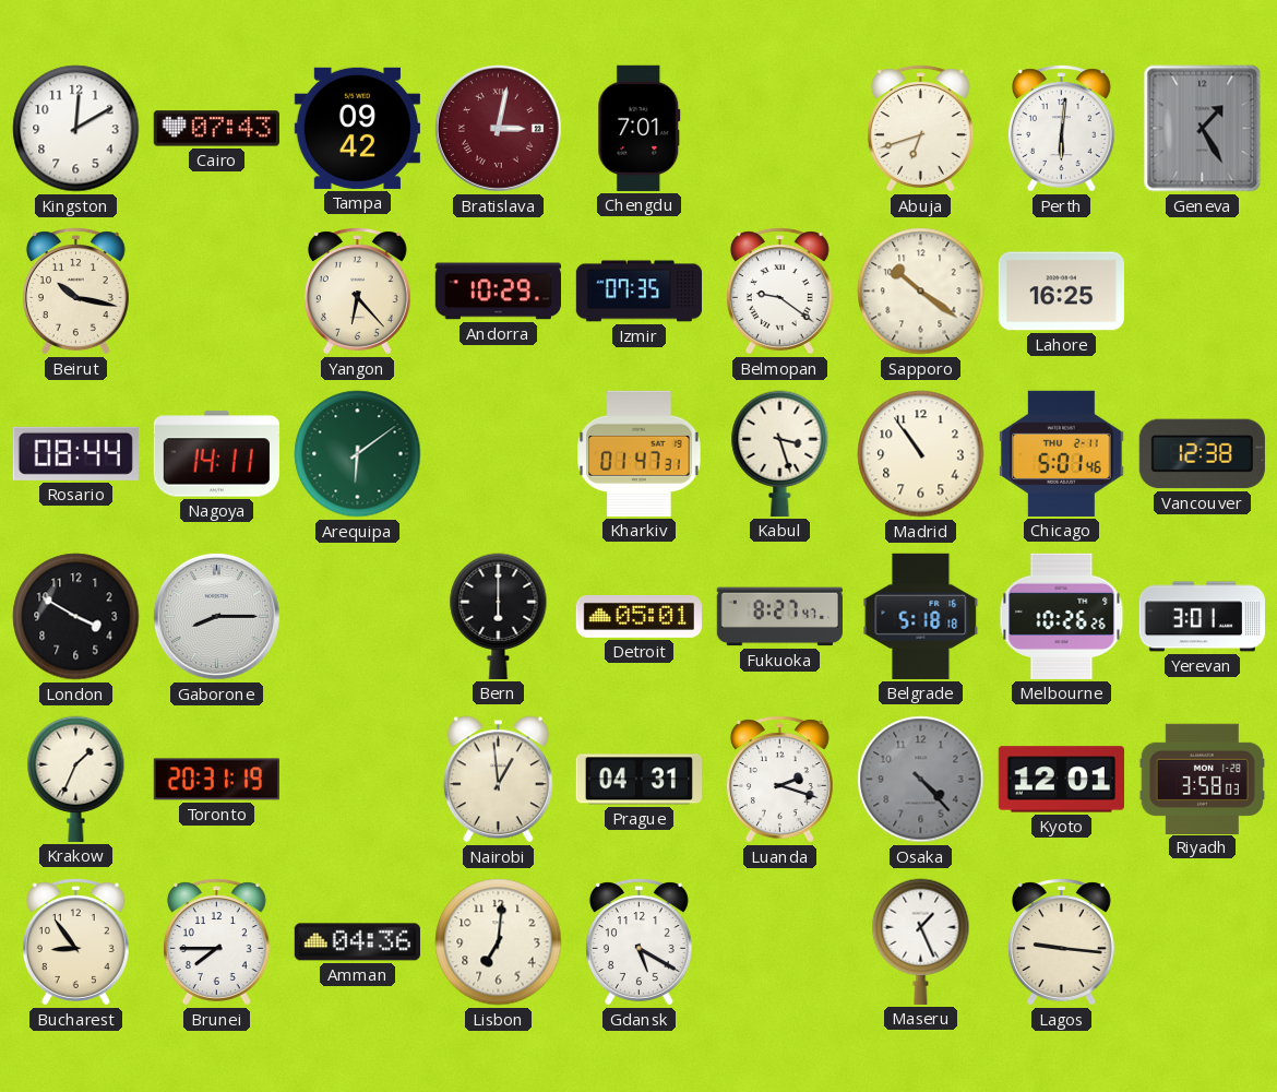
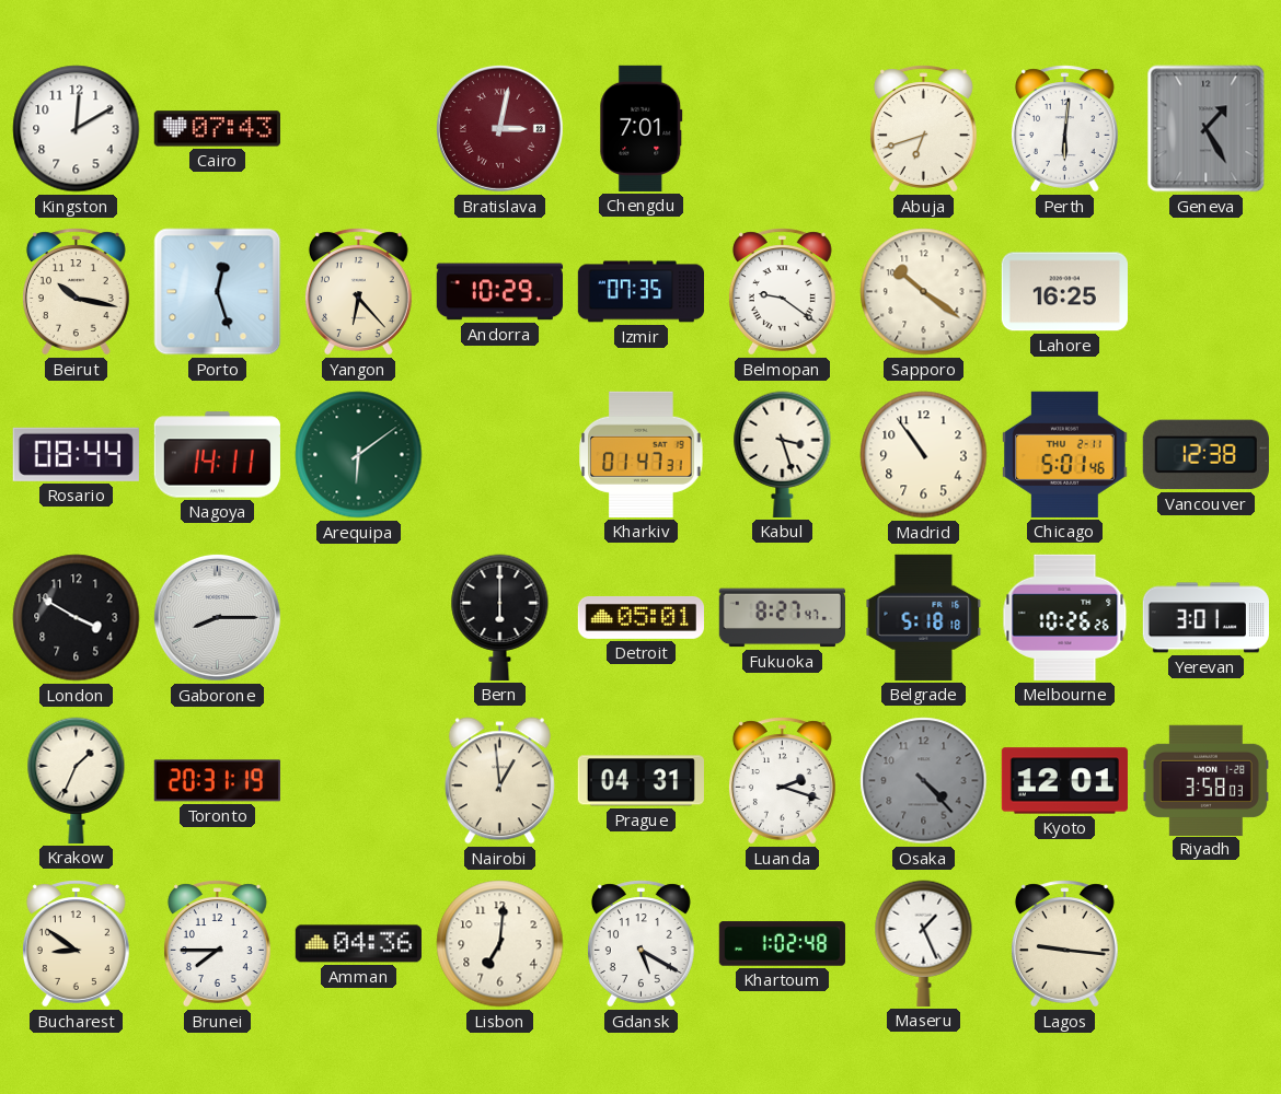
Tampa: 09:42 -> none (357, 128)
Porto: none -> 12:27 (218, 292)
Bucharest: 8:54 -> 8:51 (76, 944)
Khartoum: none -> 1:02 (782, 944)
